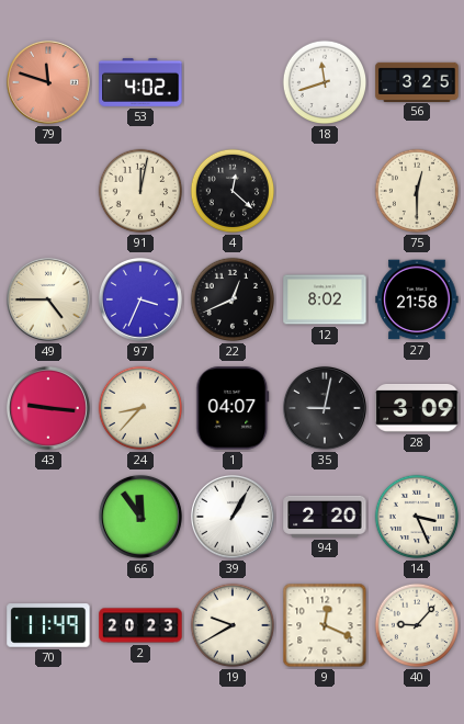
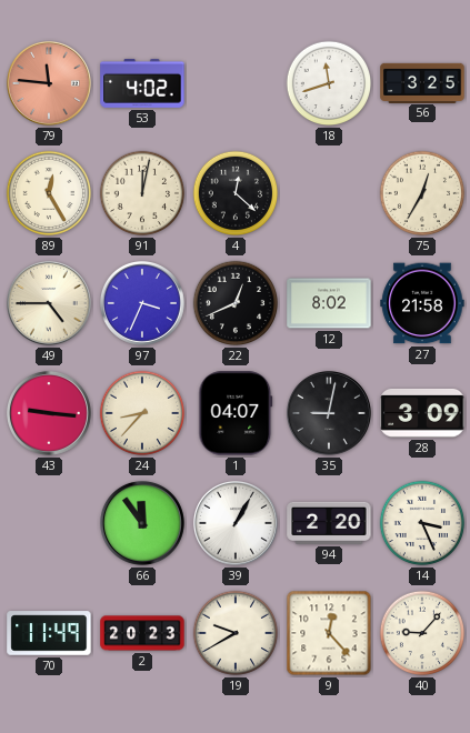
79: 11:48 -> 11:46 (49, 83)
89: none -> 12:25 (49, 193)
75: 12:30 -> 12:35 (422, 193)
9: 12:19 -> 12:23 (329, 633)
